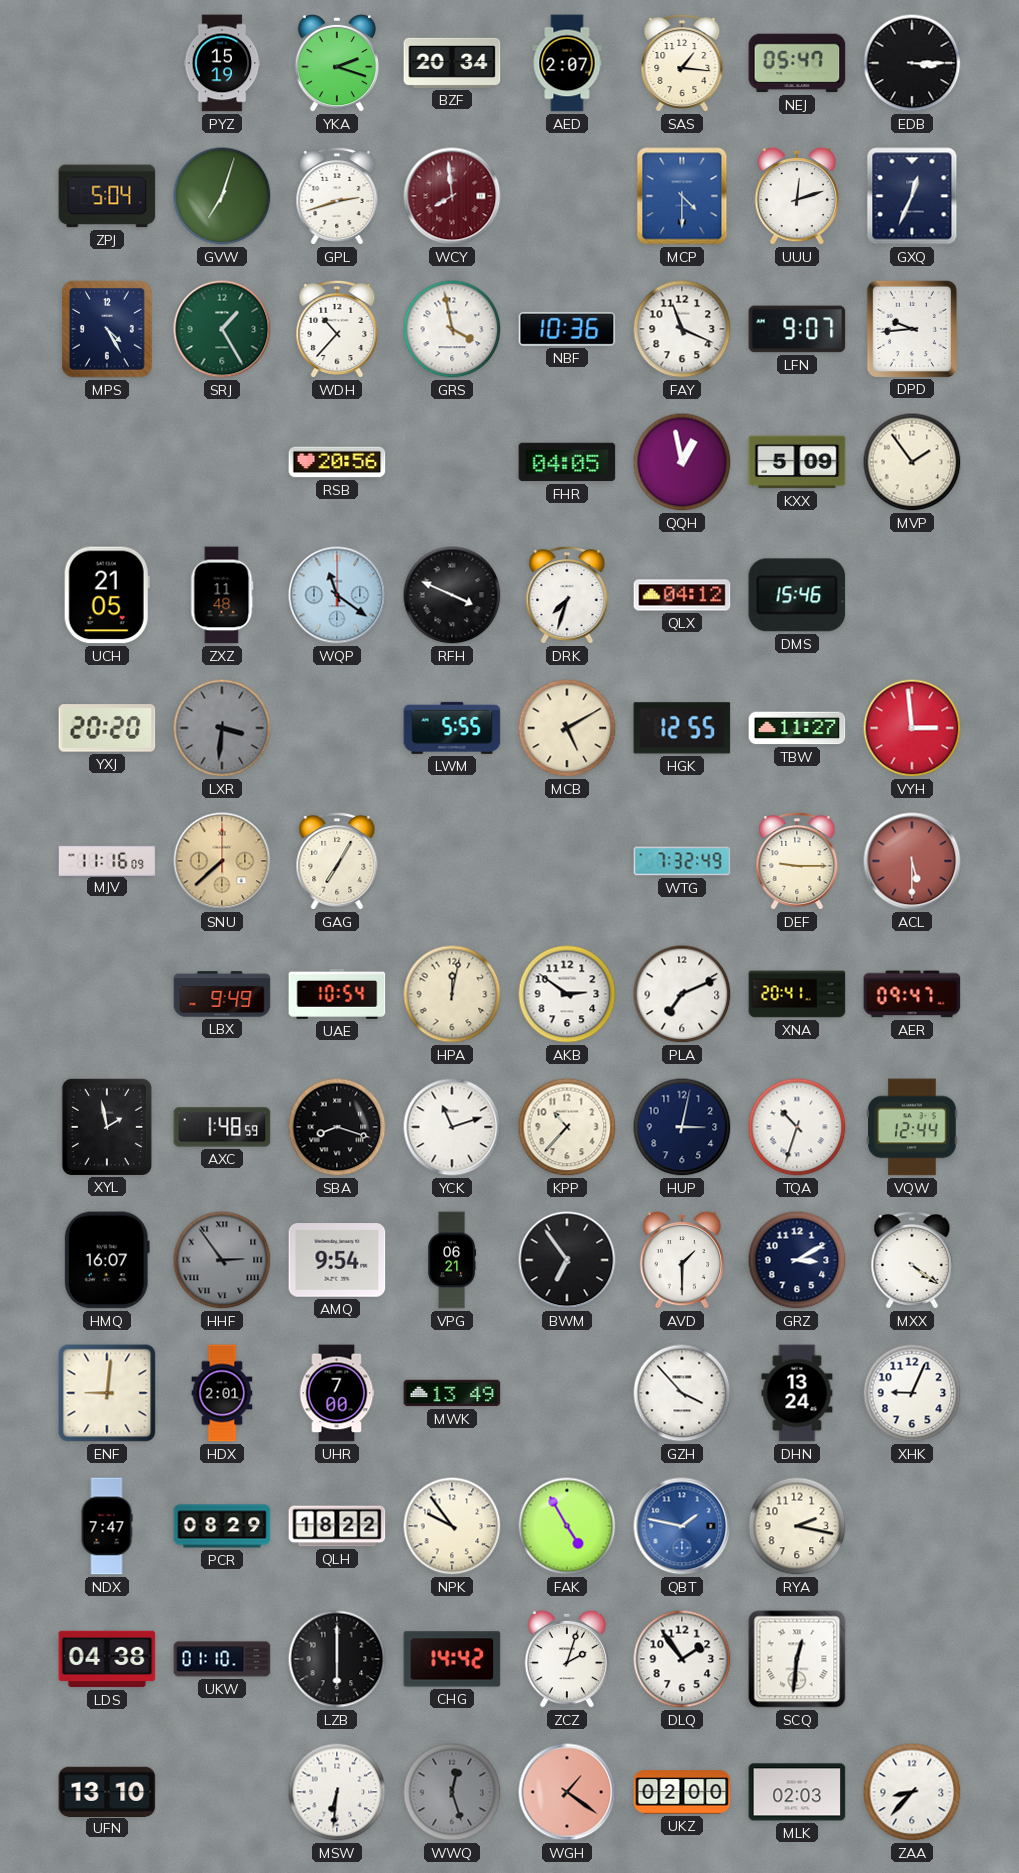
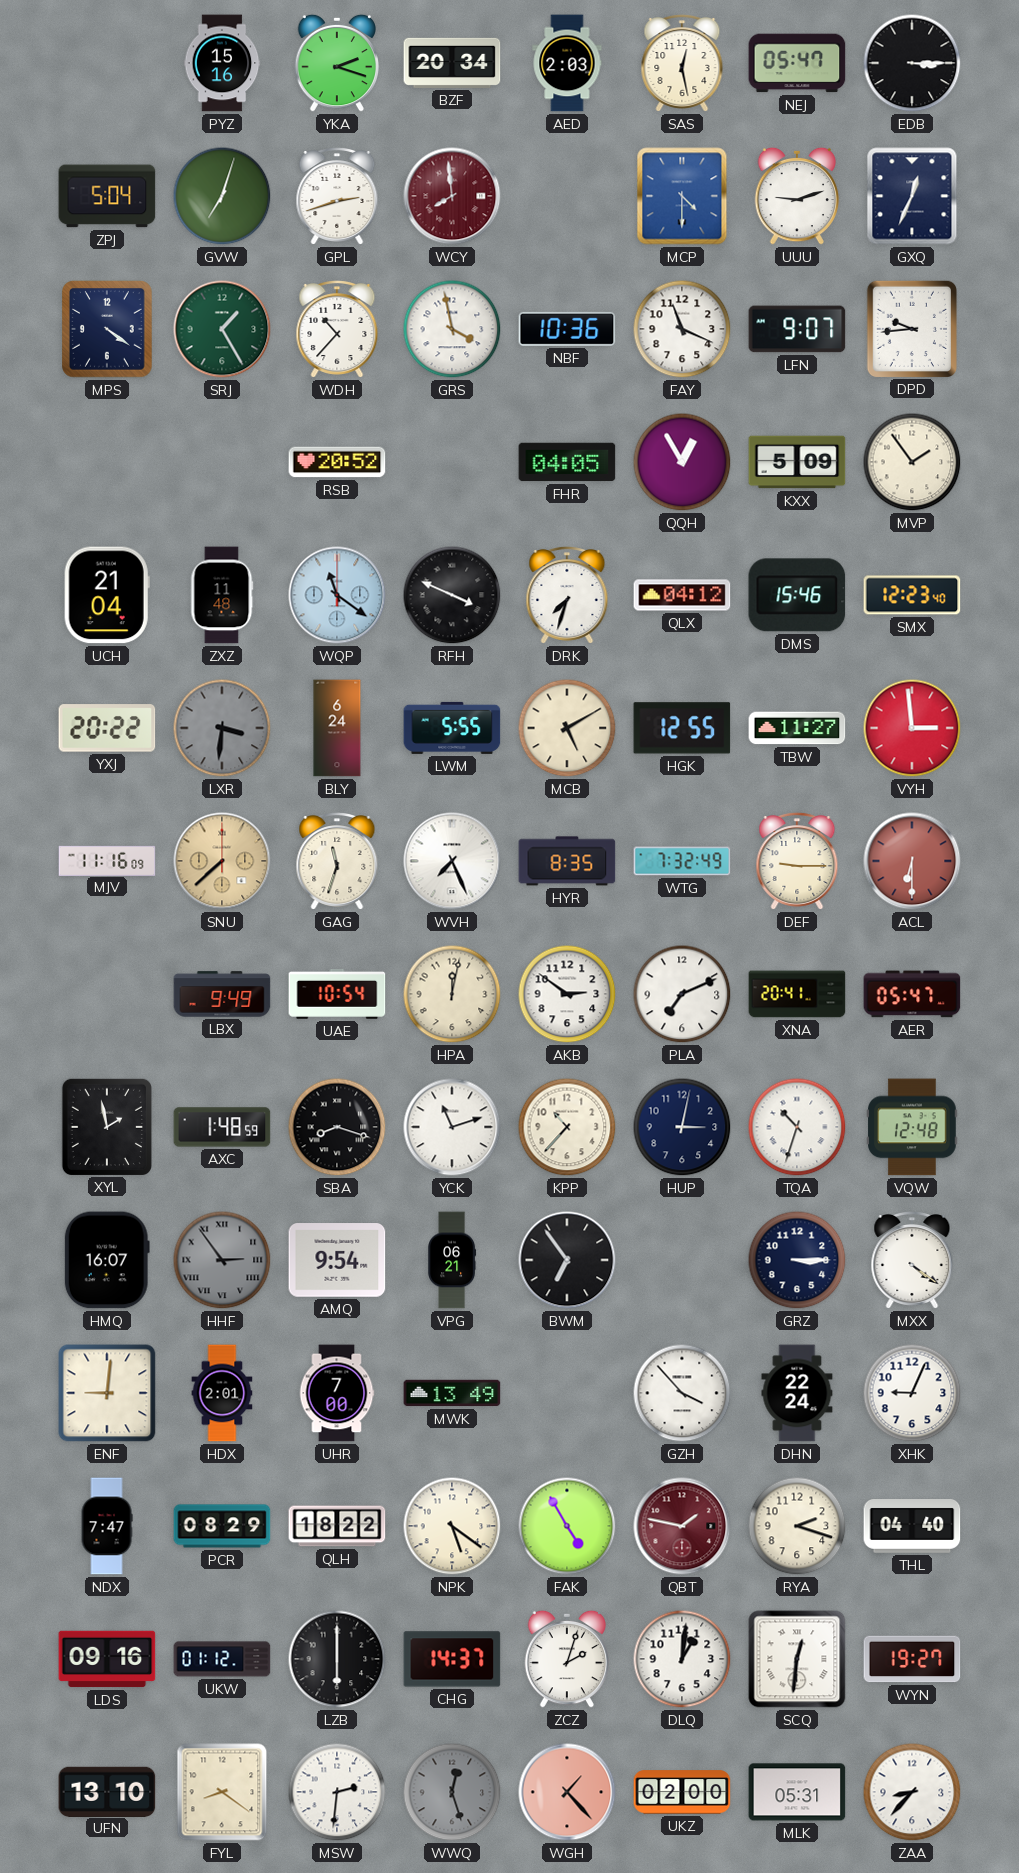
PYZ: 15:19 -> 15:16 (222, 63)
AED: 2:07 -> 2:03 (567, 63)
SAS: 1:16 -> 12:28 (682, 64)
UUU: 12:12 -> 9:12 (797, 196)
MPS: 4:25 -> 4:21 (108, 330)
RSB: 20:56 -> 20:52 (337, 462)
QQH: 12:58 -> 12:55 (682, 462)
UCH: 21:05 -> 21:04 (107, 595)
SMX: none -> 12:23 (912, 595)
YXJ: 20:20 -> 20:22 (107, 728)
BLY: none -> 6:24 (337, 728)
GAG: 7:05 -> 11:33 (337, 862)
WVH: none -> 7:26 (452, 861)
HYR: none -> 8:35 (567, 861)
ACL: 5:30 -> 6:30 (912, 861)
AER: 09:47 -> 05:47 (912, 994)
VQW: 12:44 -> 12:48 (913, 1127)
AVD: 1:30 -> none (682, 1260)
GRZ: 3:10 -> 3:15 (797, 1260)
DHN: 13:24 -> 22:24 (797, 1393)
NPK: 9:54 -> 5:21 (452, 1526)
QBT dial: blue -> burgundy (682, 1526)
RYA: 2:17 -> 2:18 (797, 1526)
THL: none -> 04:40 (912, 1527)
LDS: 04:38 -> 09:16 (107, 1659)
UKW: 01:10 -> 01:12 (222, 1659)
CHG: 14:42 -> 14:37 (452, 1659)
DLQ: 1:54 -> 1:01 (682, 1659)
WYN: none -> 19:27 (912, 1659)
FYL: none -> 8:21 (222, 1792)
MSW: 6:31 -> 2:31 (337, 1792)
WGH: 1:21 -> 1:23 (567, 1792)
MLK: 02:03 -> 05:31 (797, 1792)
